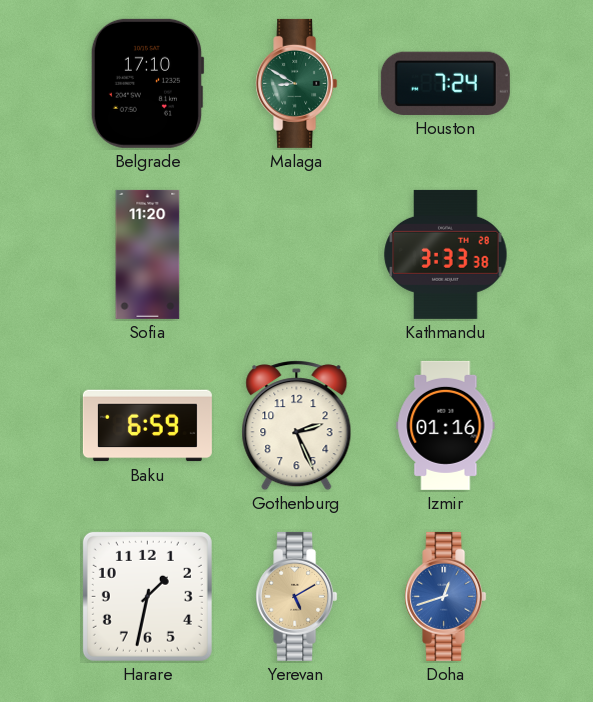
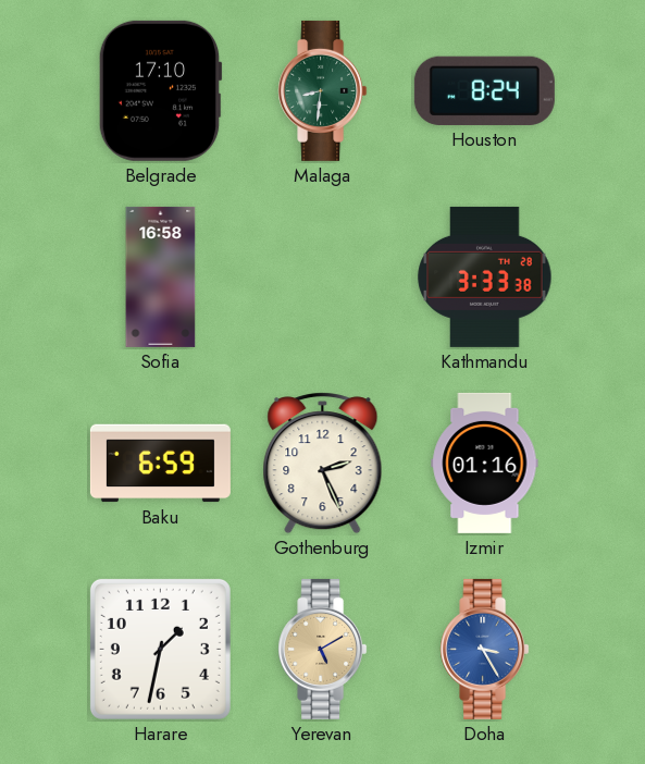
Malaga: 8:50 -> 8:31 (323, 90)
Houston: 7:24 -> 8:24 (484, 90)
Sofia: 11:20 -> 16:58 (161, 276)
Doha: 12:42 -> 3:25 (485, 649)
